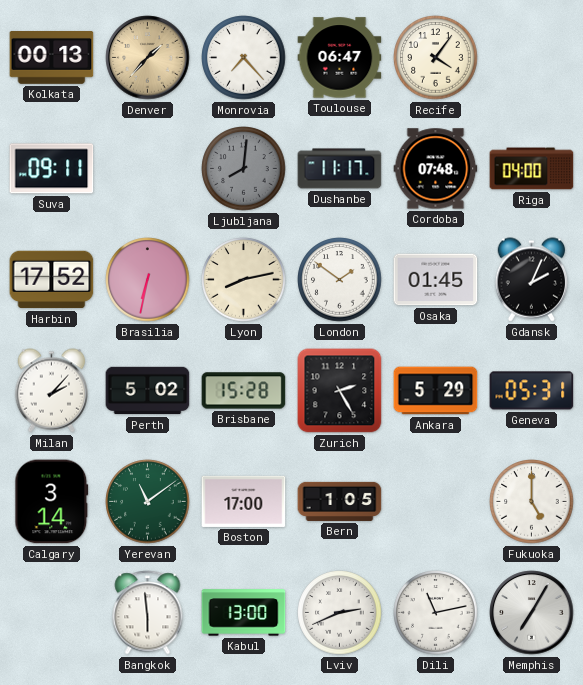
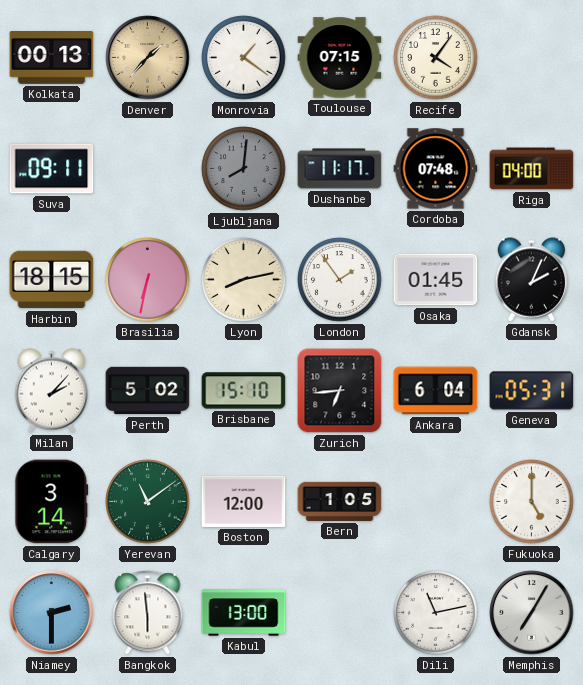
Monrovia: 7:23 -> 1:21 (244, 58)
Toulouse: 06:47 -> 07:15 (340, 58)
Harbin: 17:52 -> 18:15 (52, 280)
London: 1:51 -> 1:54 (340, 280)
Brisbane: 15:28 -> 15:10 (244, 391)
Zurich: 2:25 -> 6:44 (340, 391)
Ankara: 5:29 -> 6:04 (436, 391)
Boston: 17:00 -> 12:00 (244, 501)
Niamey: none -> 2:30 (52, 613)
Lviv: 2:41 -> none (340, 613)
